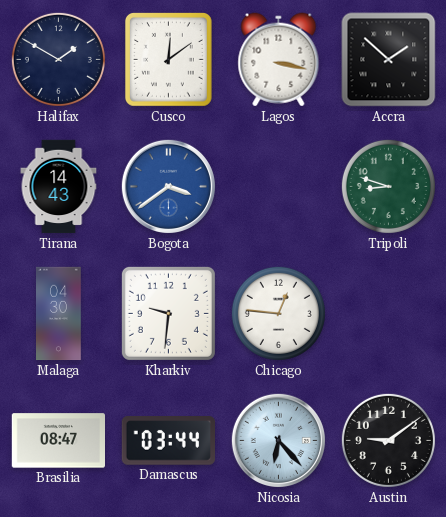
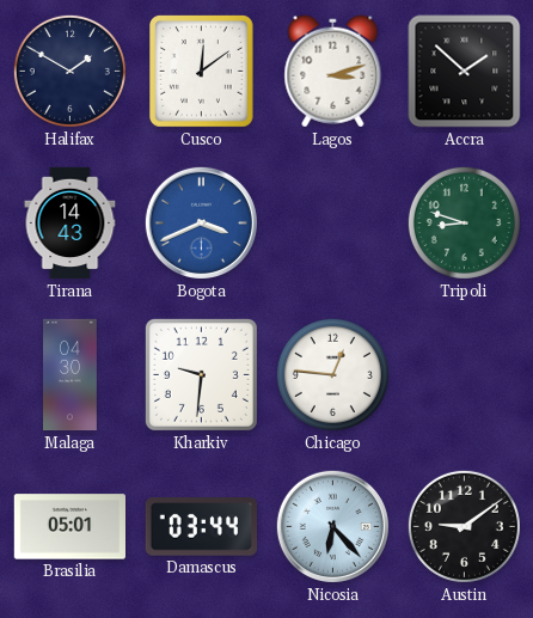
Lagos: 3:17 -> 3:12 (333, 72)
Bogota: 3:39 -> 3:41 (201, 222)
Brasilia: 08:47 -> 05:01 (69, 527)
